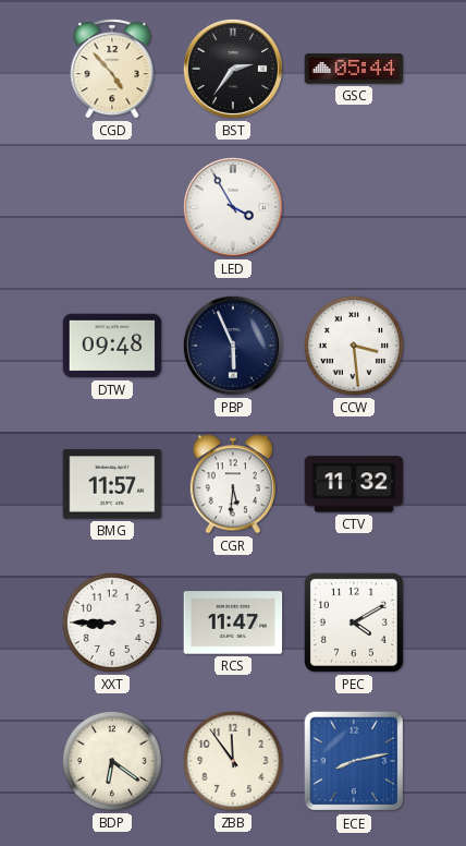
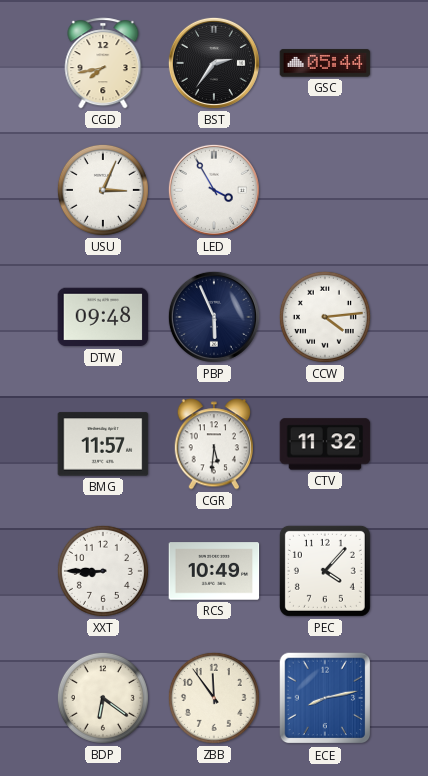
CGD: 4:53 -> 7:43 (103, 63)
USU: none -> 3:04 (103, 190)
CCW: 3:29 -> 4:14 (325, 317)
RCS: 11:47 -> 10:49 (214, 571)
PEC: 4:10 -> 4:07 (325, 571)
